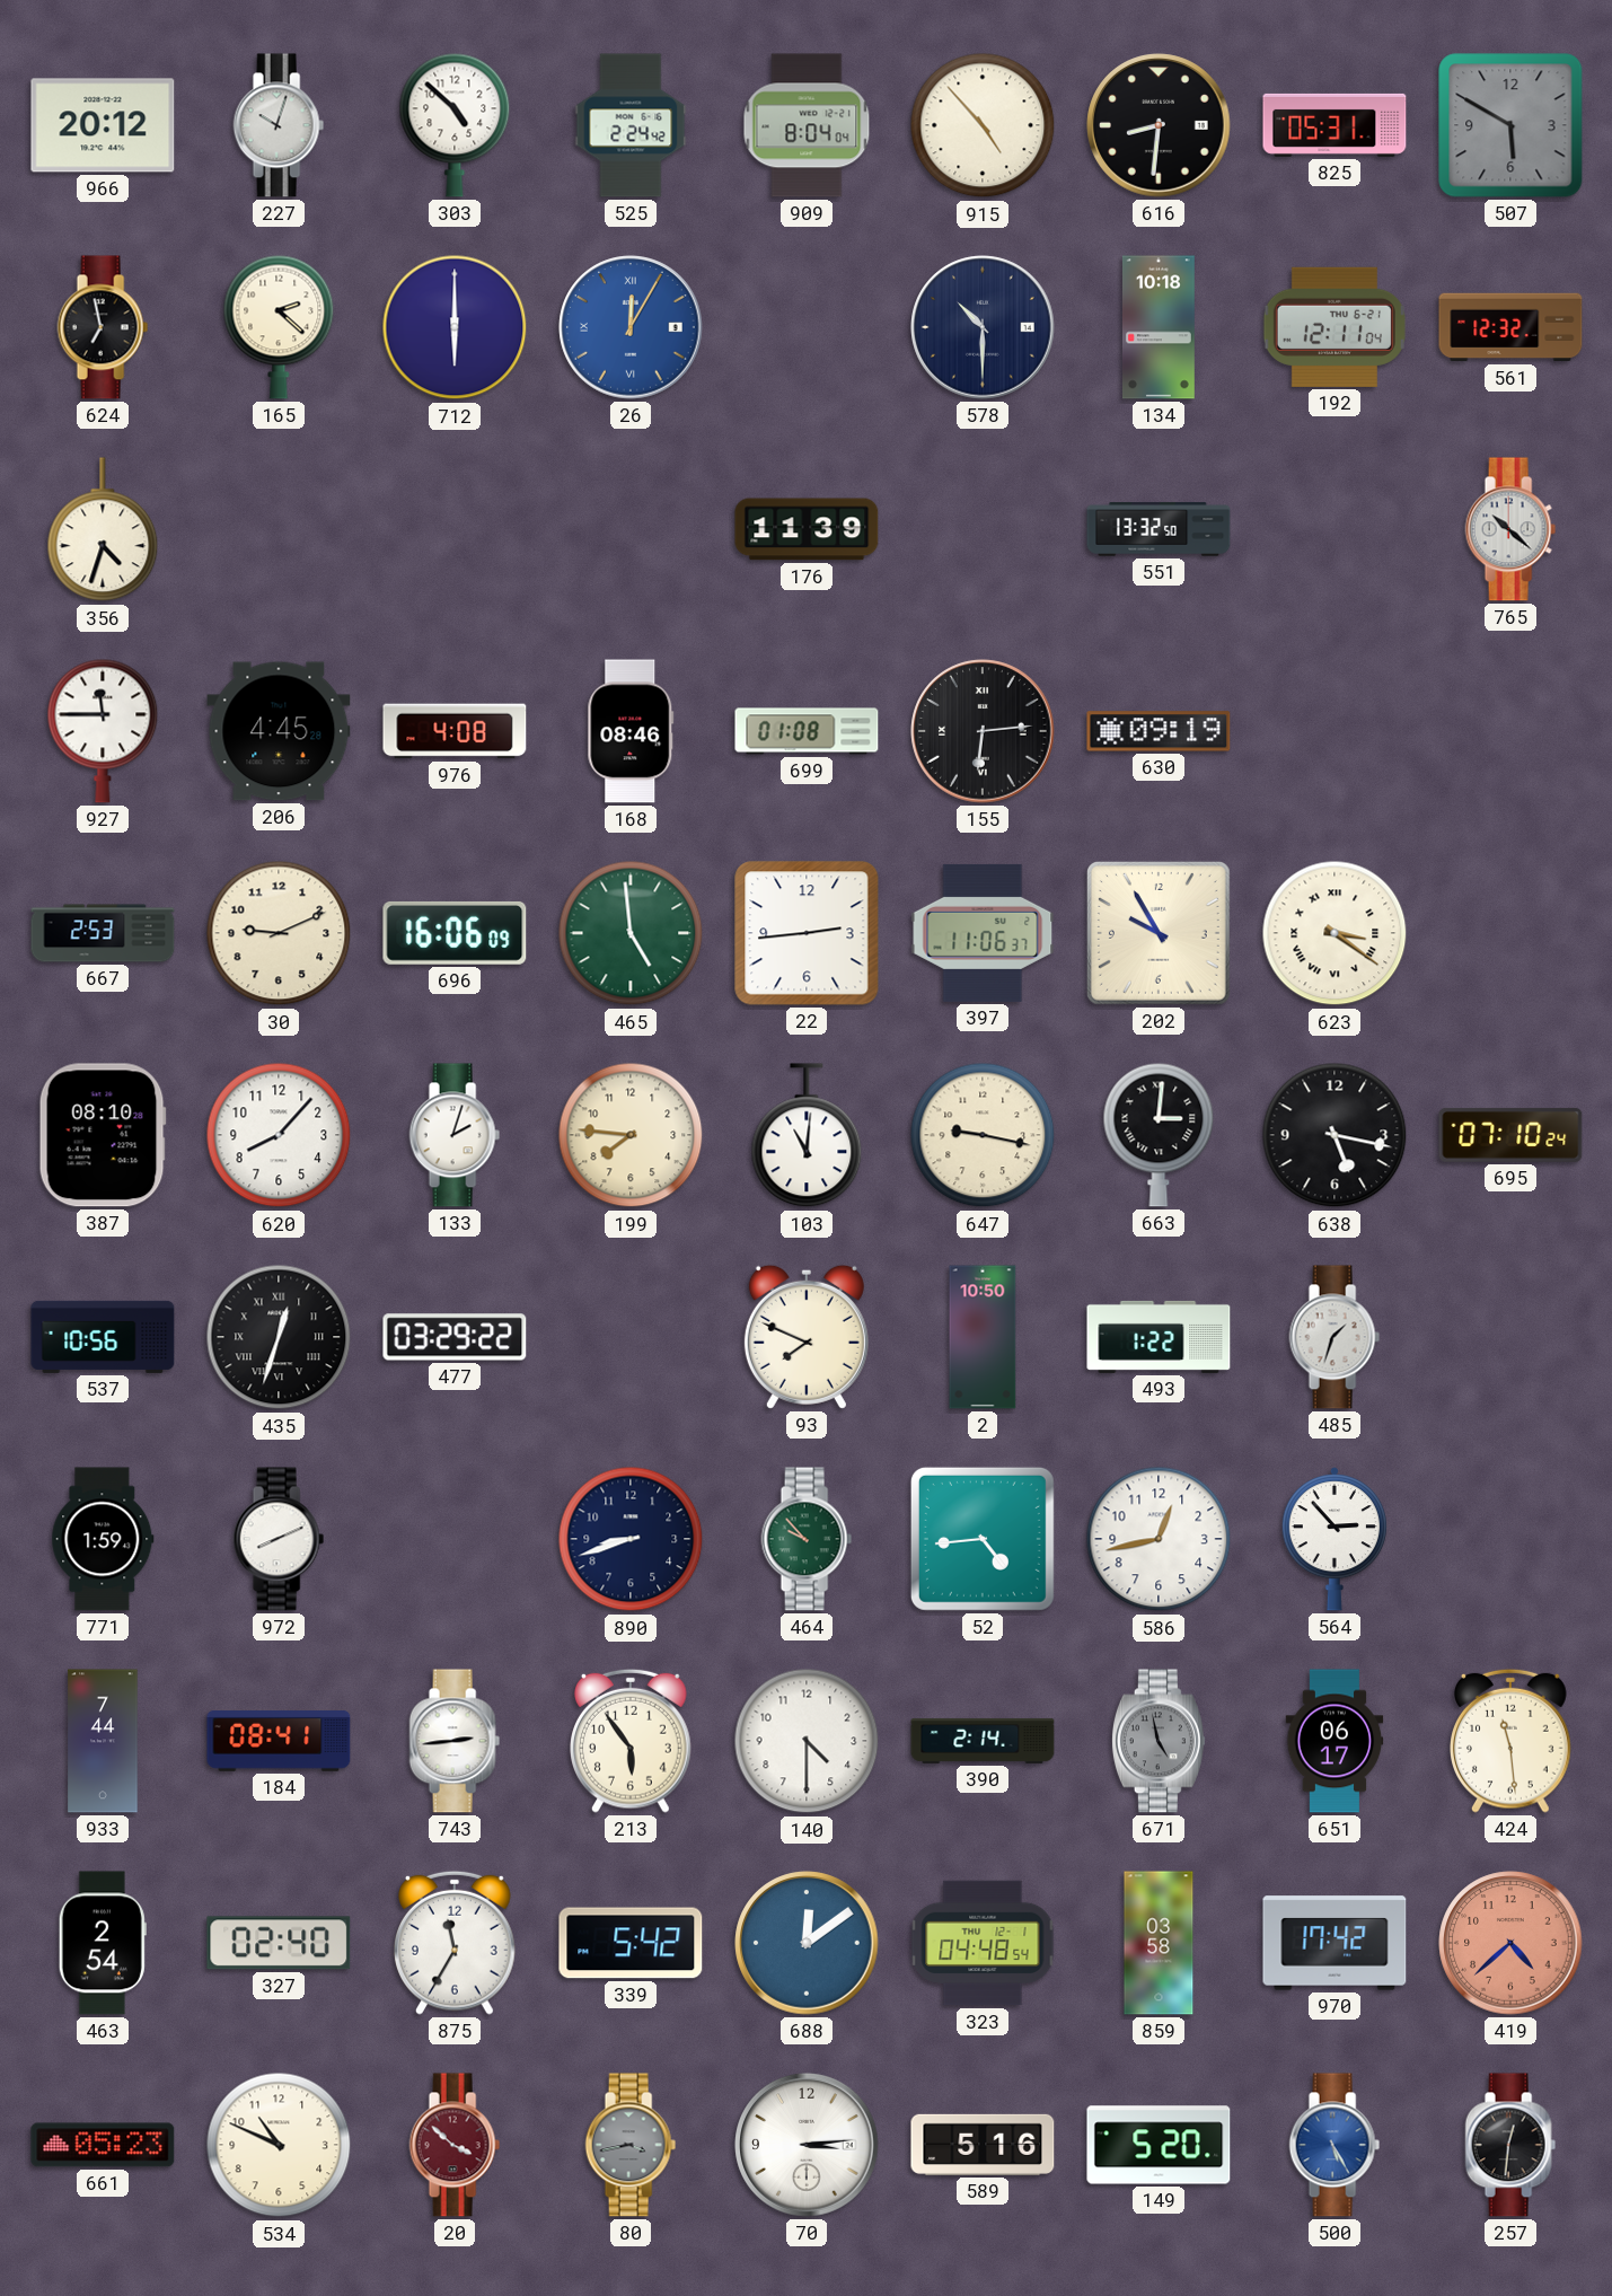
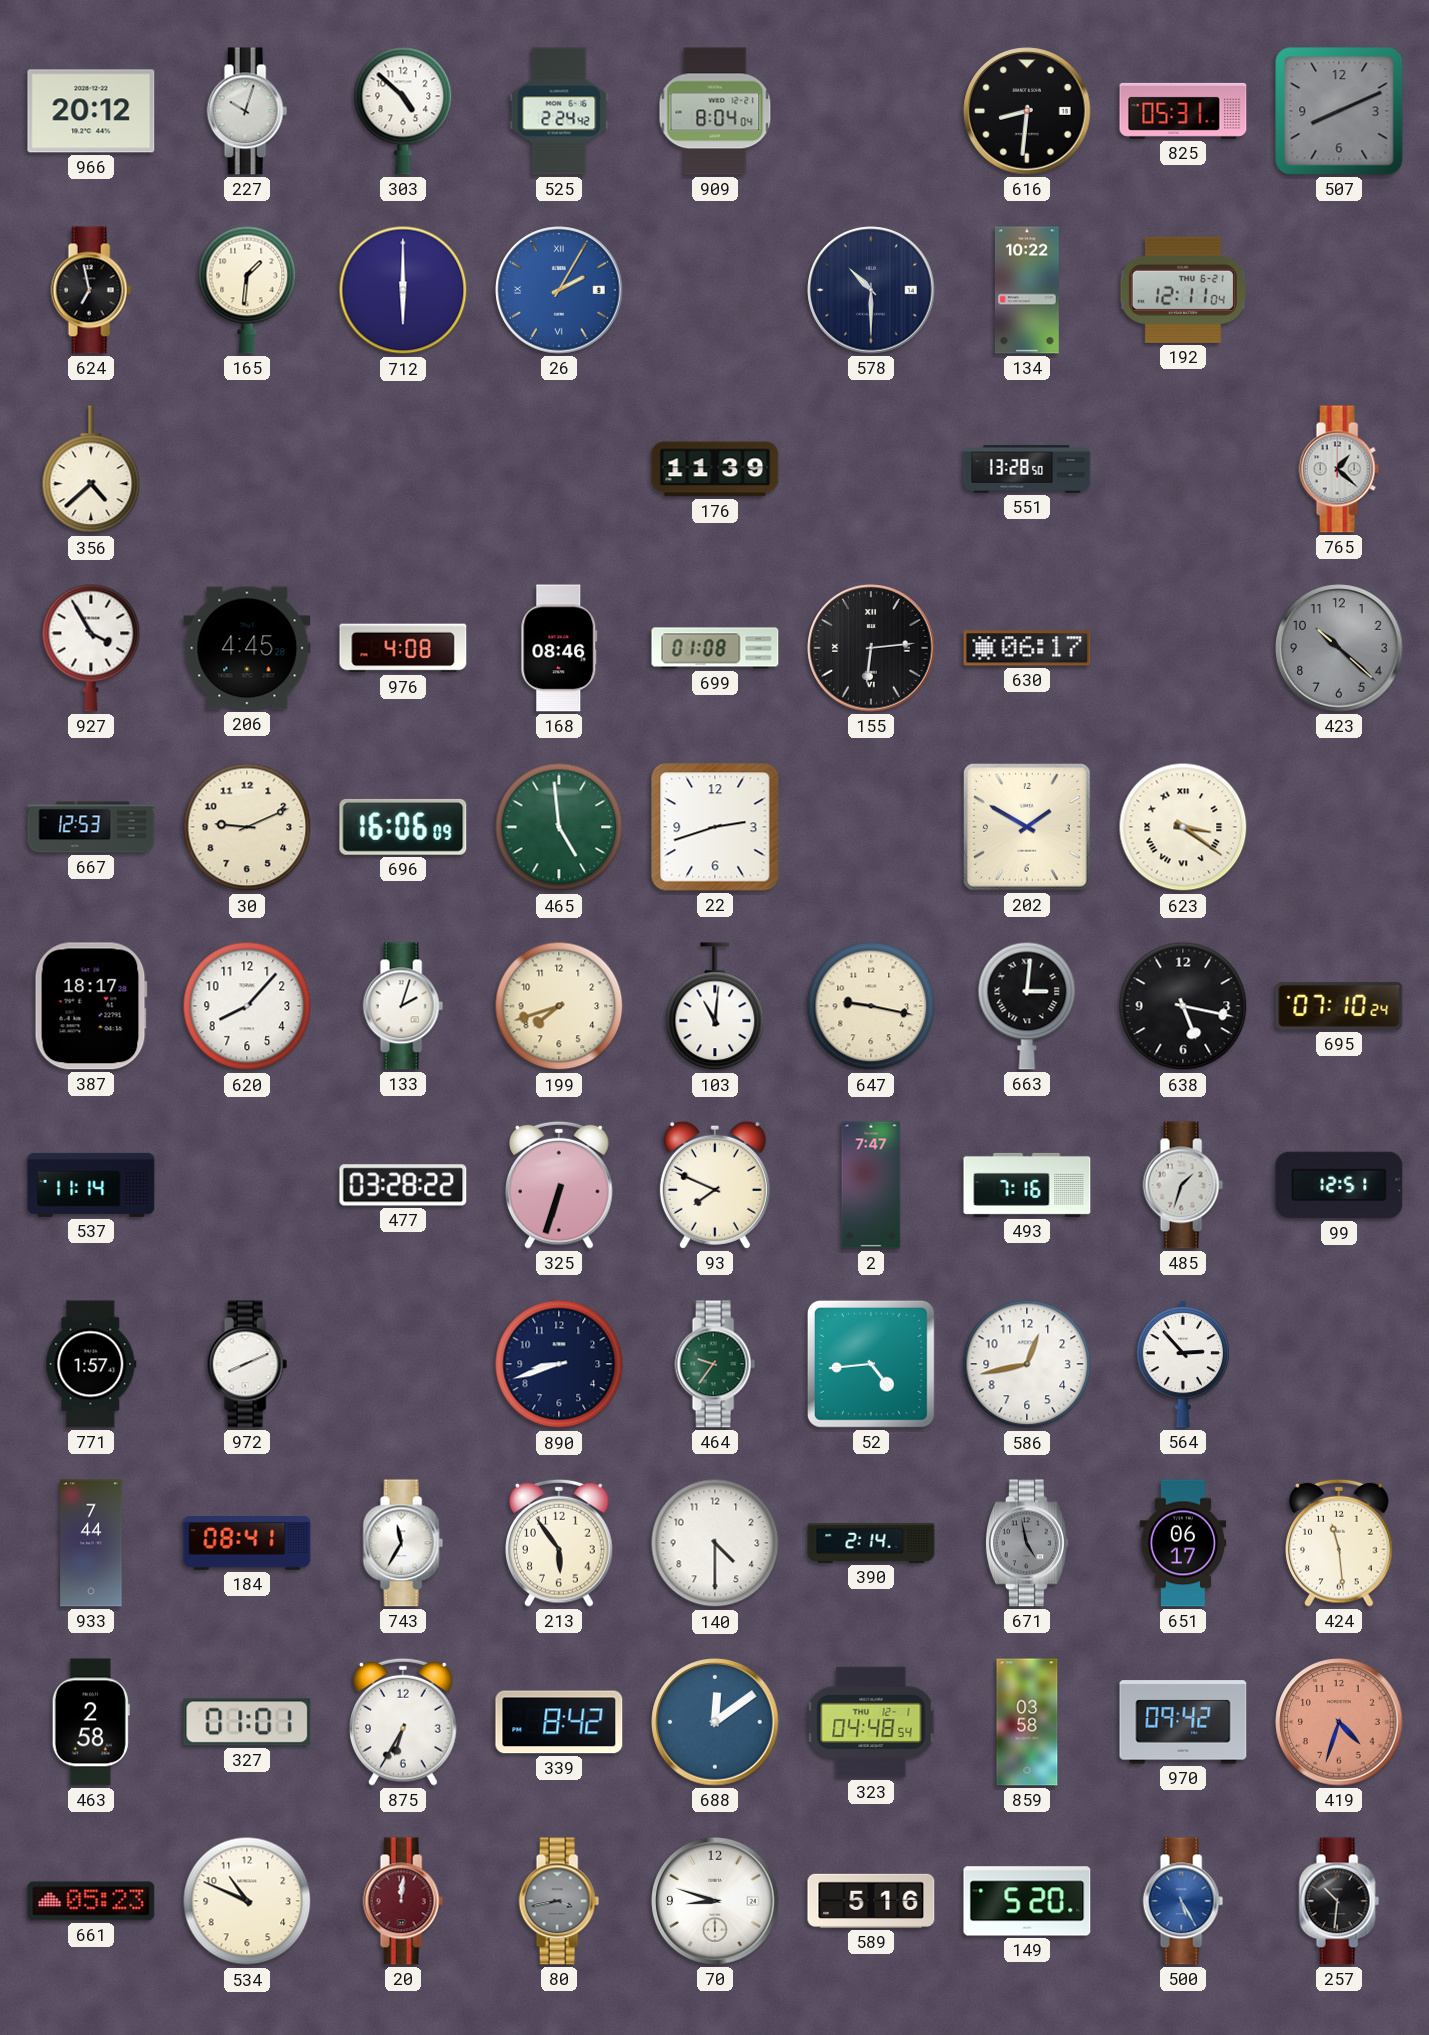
915: 4:53 -> none (983, 125)
507: 5:50 -> 8:11 (1339, 111)
165: 2:22 -> 1:31 (247, 290)
26: 12:05 -> 2:05 (559, 290)
134: 10:18 -> 10:22 (1027, 290)
561: 12:32 -> none (1510, 327)
356: 4:33 -> 4:38 (91, 470)
551: 13:32 -> 13:28 (1027, 469)
765: 10:22 -> 1:22 (1339, 469)
927: 11:45 -> 3:55 (91, 648)
630: 09:19 -> 06:17 (1027, 648)
423: none -> 10:22 (1339, 648)
667: 2:53 -> 12:53 (91, 827)
22: 2:44 -> 2:42 (715, 827)
397: 11:06 -> none (983, 933)
202: 9:55 -> 1:50 (1027, 827)
387: 08:10 -> 18:17 (91, 1006)
199: 7:46 -> 7:42 (559, 1006)
537: 10:56 -> 11:14 (91, 1185)
435: 12:33 -> none (279, 1337)
477: 03:29 -> 03:28 (403, 1185)
325: none -> 6:33 (560, 1185)
2: 10:50 -> 7:47 (871, 1185)
493: 1:22 -> 7:16 (1027, 1185)
99: none -> 12:51 (1339, 1185)
771: 1:59 -> 1:57 (91, 1364)
464: 9:53 -> 9:36 (715, 1364)
743: 2:44 -> 11:35 (403, 1543)
463: 2:54 -> 2:58 (91, 1722)
327: 02:40 -> 01:01 (247, 1722)
875: 11:35 -> 6:35 (404, 1722)
339: 5:42 -> 8:42 (559, 1722)
970: 17:42 -> 09:42 (1183, 1722)
419: 4:38 -> 4:33 (1339, 1722)
20: 3:52 -> 12:01 (403, 1901)
70: 3:14 -> 8:48 (715, 1901)
257: 12:31 -> 10:31 (1339, 1901)
